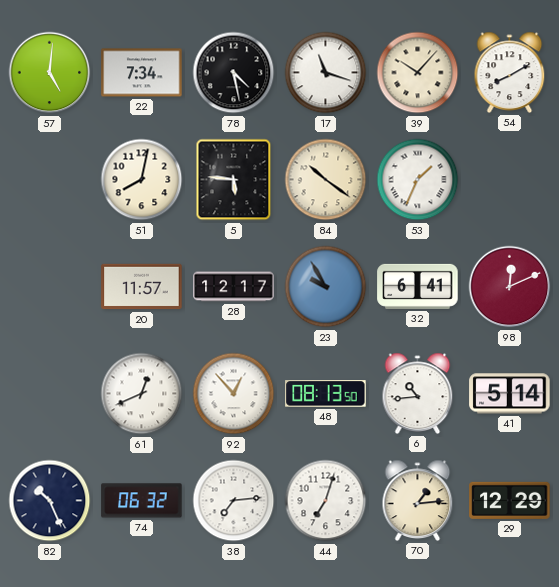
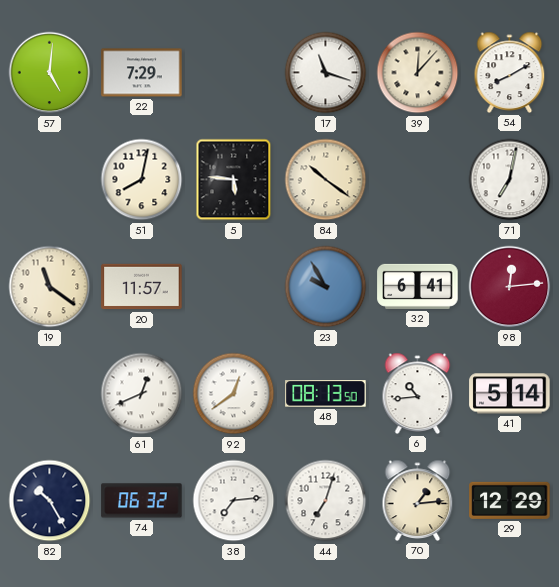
22: 7:34 -> 7:29 (142, 73)
78: 4:28 -> none (234, 73)
39: 10:07 -> 12:07 (418, 73)
53: 1:34 -> none (418, 180)
71: none -> 7:02 (510, 180)
19: none -> 11:21 (50, 287)
28: 12:17 -> none (234, 287)
98: 12:11 -> 12:14 (510, 287)
92: 12:53 -> 12:39 (234, 394)
82: 10:26 -> 10:25 (50, 501)
